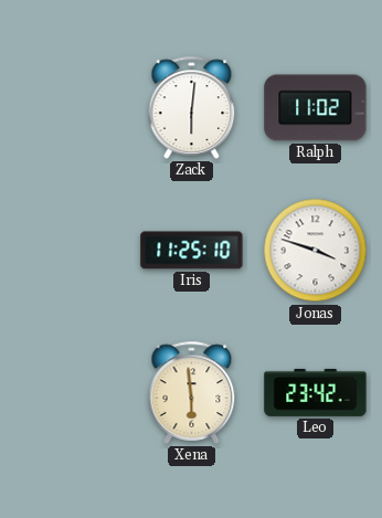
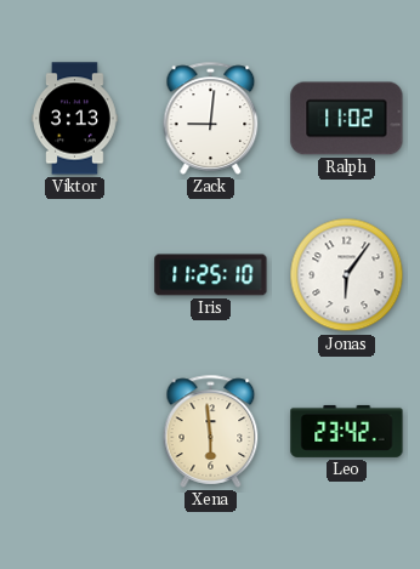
Viktor: none -> 3:13 (75, 119)
Zack: 6:01 -> 9:01 (211, 118)
Jonas: 3:48 -> 6:06 (347, 275)
